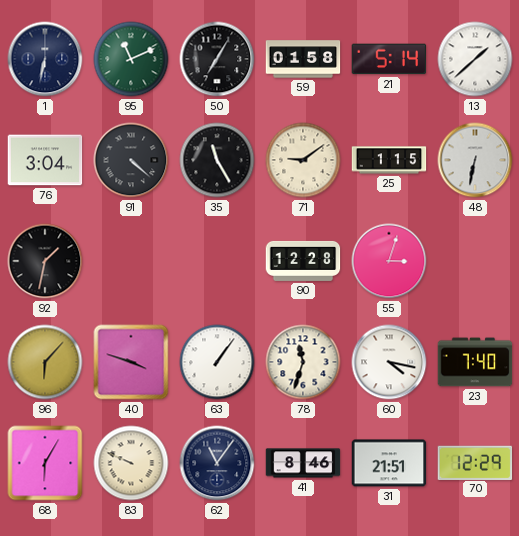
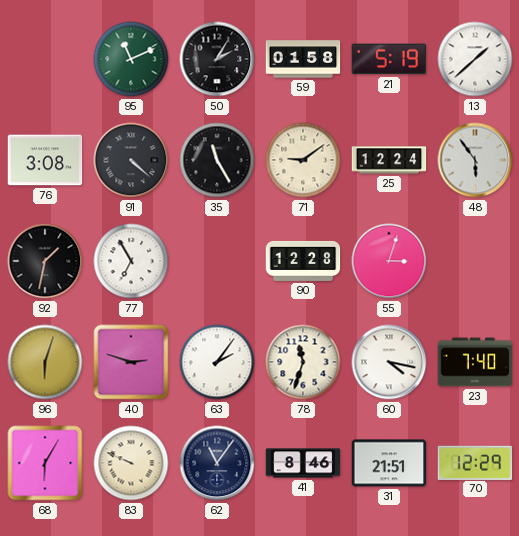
1: 6:32 -> none (45, 59)
50: 7:05 -> 2:05 (217, 59)
21: 5:14 -> 5:19 (389, 59)
76: 3:04 -> 3:08 (45, 160)
25: 1:15 -> 12:24 (389, 160)
48: 6:32 -> 5:54 (475, 160)
77: none -> 6:55 (131, 261)
96: 6:07 -> 6:03 (45, 362)
40: 3:48 -> 2:48 (131, 362)
63: 1:06 -> 2:06 (217, 362)
